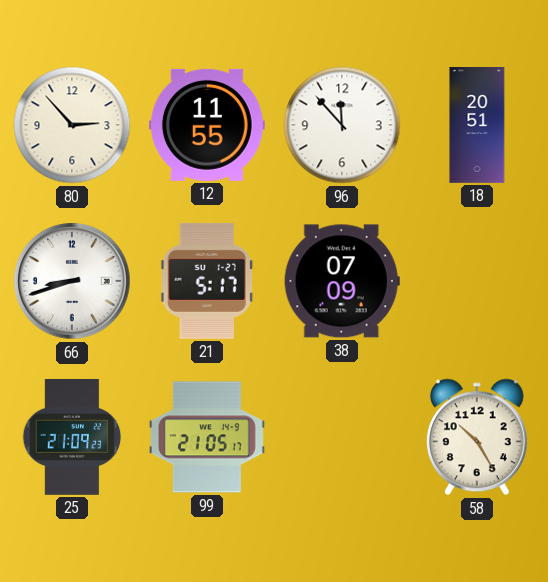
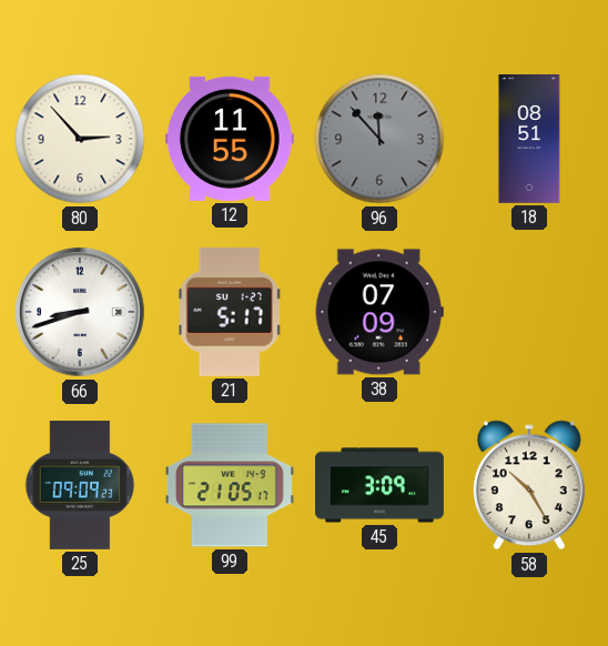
96 dial: white -> grey (379, 139)
18: 20:51 -> 08:51 (529, 140)
25: 21:09 -> 09:09 (80, 485)
45: none -> 3:09 (381, 485)
